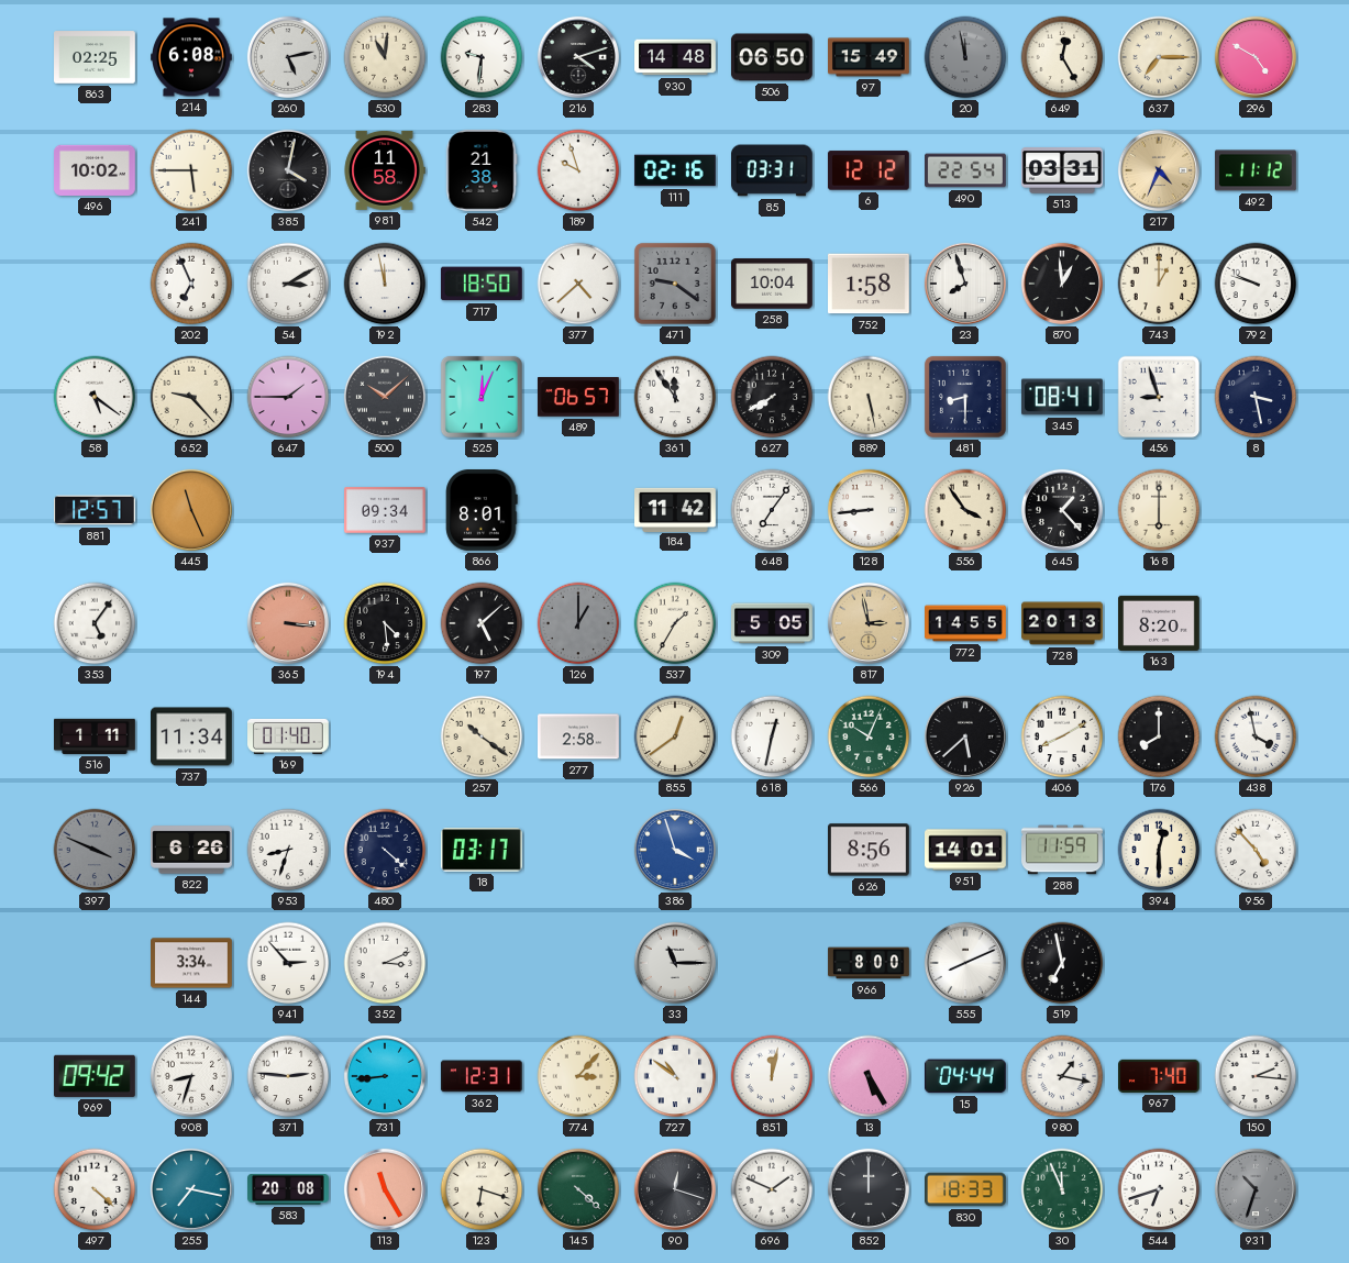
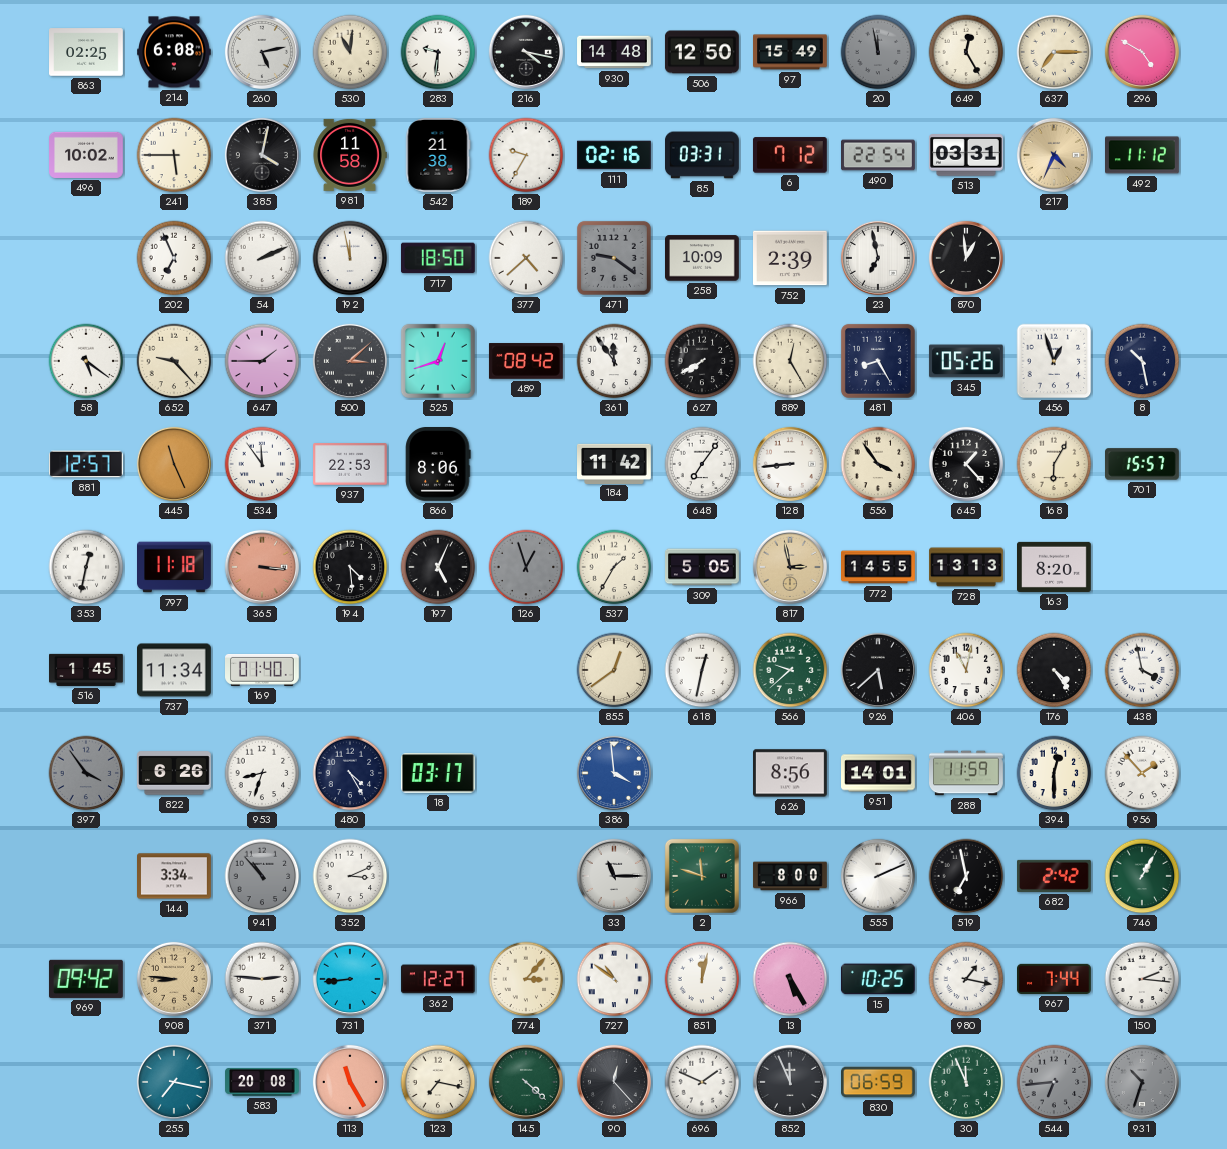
216: 4:12 -> 4:17 (526, 52)
506: 06:50 -> 12:50 (702, 52)
189: 9:57 -> 9:35 (526, 155)
6: 12:12 -> 7:12 (790, 155)
54: 3:10 -> 2:11 (262, 258)
258: 10:04 -> 10:09 (703, 258)
752: 1:58 -> 2:39 (791, 258)
23: 7:57 -> 6:58 (878, 258)
743: 1:00 -> none (1159, 284)
792: 9:48 -> none (1256, 284)
500: 10:08 -> 3:08 (350, 361)
525: 12:04 -> 12:42 (438, 361)
489: 06:57 -> 08:42 (526, 361)
889: 5:28 -> 12:25 (790, 361)
481: 8:30 -> 8:25 (878, 361)
345: 08:41 -> 05:26 (966, 361)
456: 8:57 -> 12:57 (1054, 361)
8: 3:28 -> 10:28 (1142, 361)
534: none -> 11:54 (262, 464)
937: 09:34 -> 22:53 (351, 464)
866: 8:01 -> 8:06 (438, 465)
168: 6:00 -> 6:05 (1054, 464)
701: none -> 15:57 (1143, 464)
353: 5:06 -> 12:32 (86, 567)
797: none -> 11:18 (175, 567)
197: 5:08 -> 5:04 (438, 567)
126: 1:00 -> 12:57 (526, 567)
728: 20:13 -> 13:13 (966, 567)
516: 1:11 -> 1:45 (87, 670)
257: 10:21 -> none (482, 736)
277: 2:58 -> none (579, 736)
566: 10:04 -> 9:38 (790, 670)
406: 8:10 -> 11:02 (966, 670)
176: 8:00 -> 4:24 (1054, 670)
397: 3:49 -> 3:54 (86, 773)
480: 4:22 -> 4:25 (350, 773)
386: 3:57 -> 3:59 (614, 773)
956: 4:53 -> 1:53 (1142, 773)
941: 2:53 -> 10:53 (262, 876)
941 dial: white -> grey (262, 876)
2: none -> 11:48 (702, 876)
555: 8:11 -> 2:11 (878, 876)
682: none -> 2:42 (1055, 876)
746: none -> 1:05 (1142, 876)
908: 8:33 -> 8:46 (174, 979)
908 dial: white -> champagne (174, 979)
362: 12:31 -> 12:27 (438, 979)
15: 04:44 -> 10:25 (878, 979)
967: 7:40 -> 7:44 (1055, 979)
497: 4:22 -> none (95, 1189)
123: 6:18 -> 7:17 (438, 1082)
90: 12:18 -> 12:23 (614, 1082)
852: 12:00 -> 11:56 (790, 1082)
830: 18:33 -> 06:59 (879, 1082)
544: 6:42 -> 6:44 (1054, 1082)
544 dial: white -> grey (1054, 1082)
